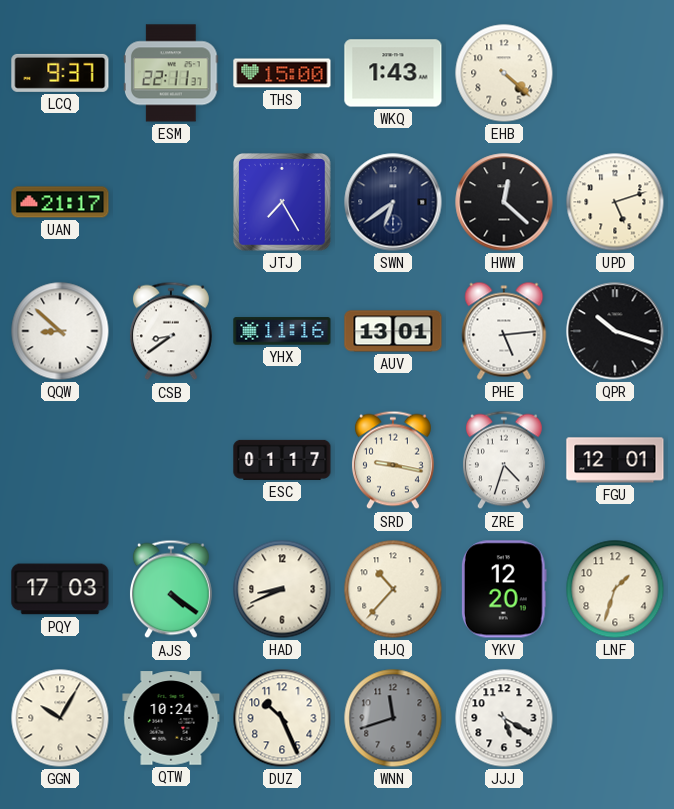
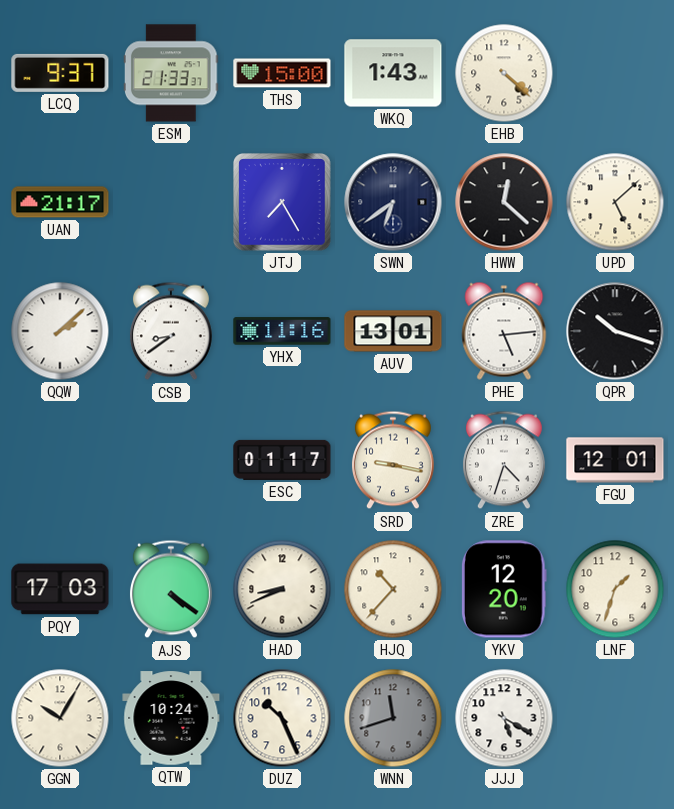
ESM: 22:11 -> 21:33 (171, 73)
UPD: 5:12 -> 5:08 (615, 202)
QQW: 8:52 -> 2:08 (60, 331)
